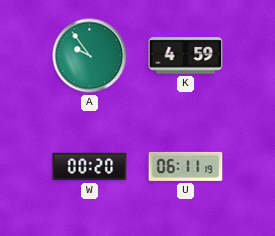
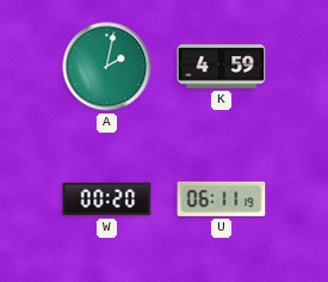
A: 9:54 -> 2:02 (107, 67)
